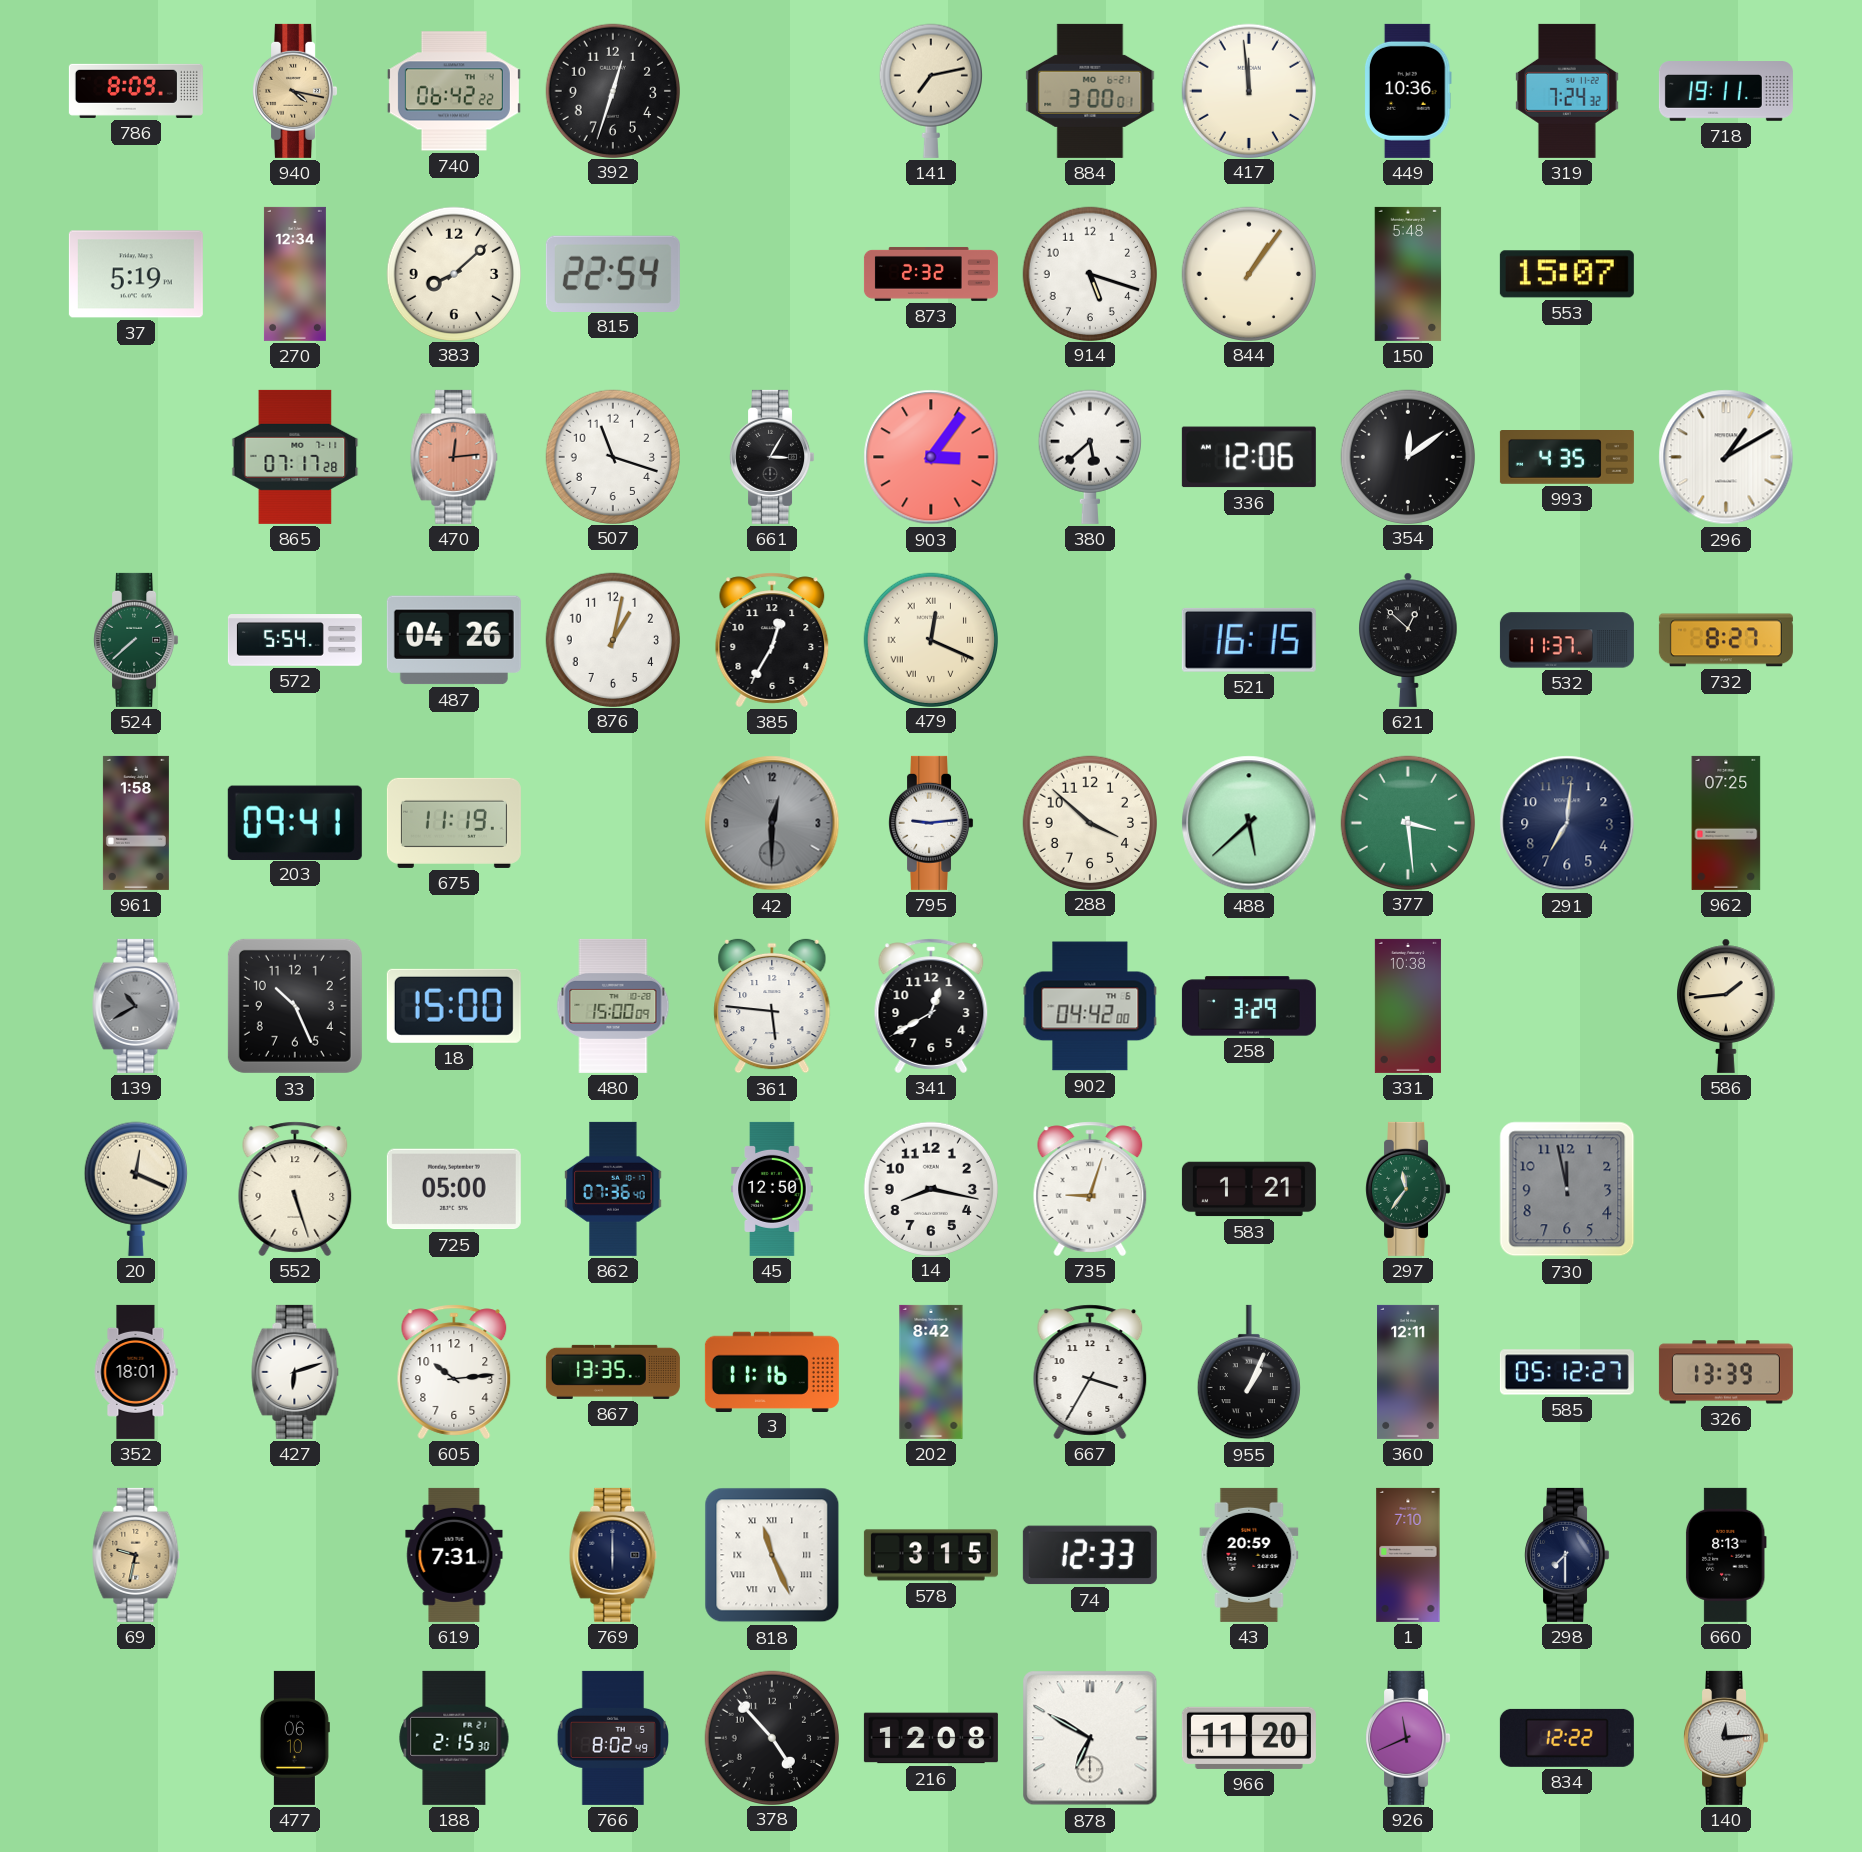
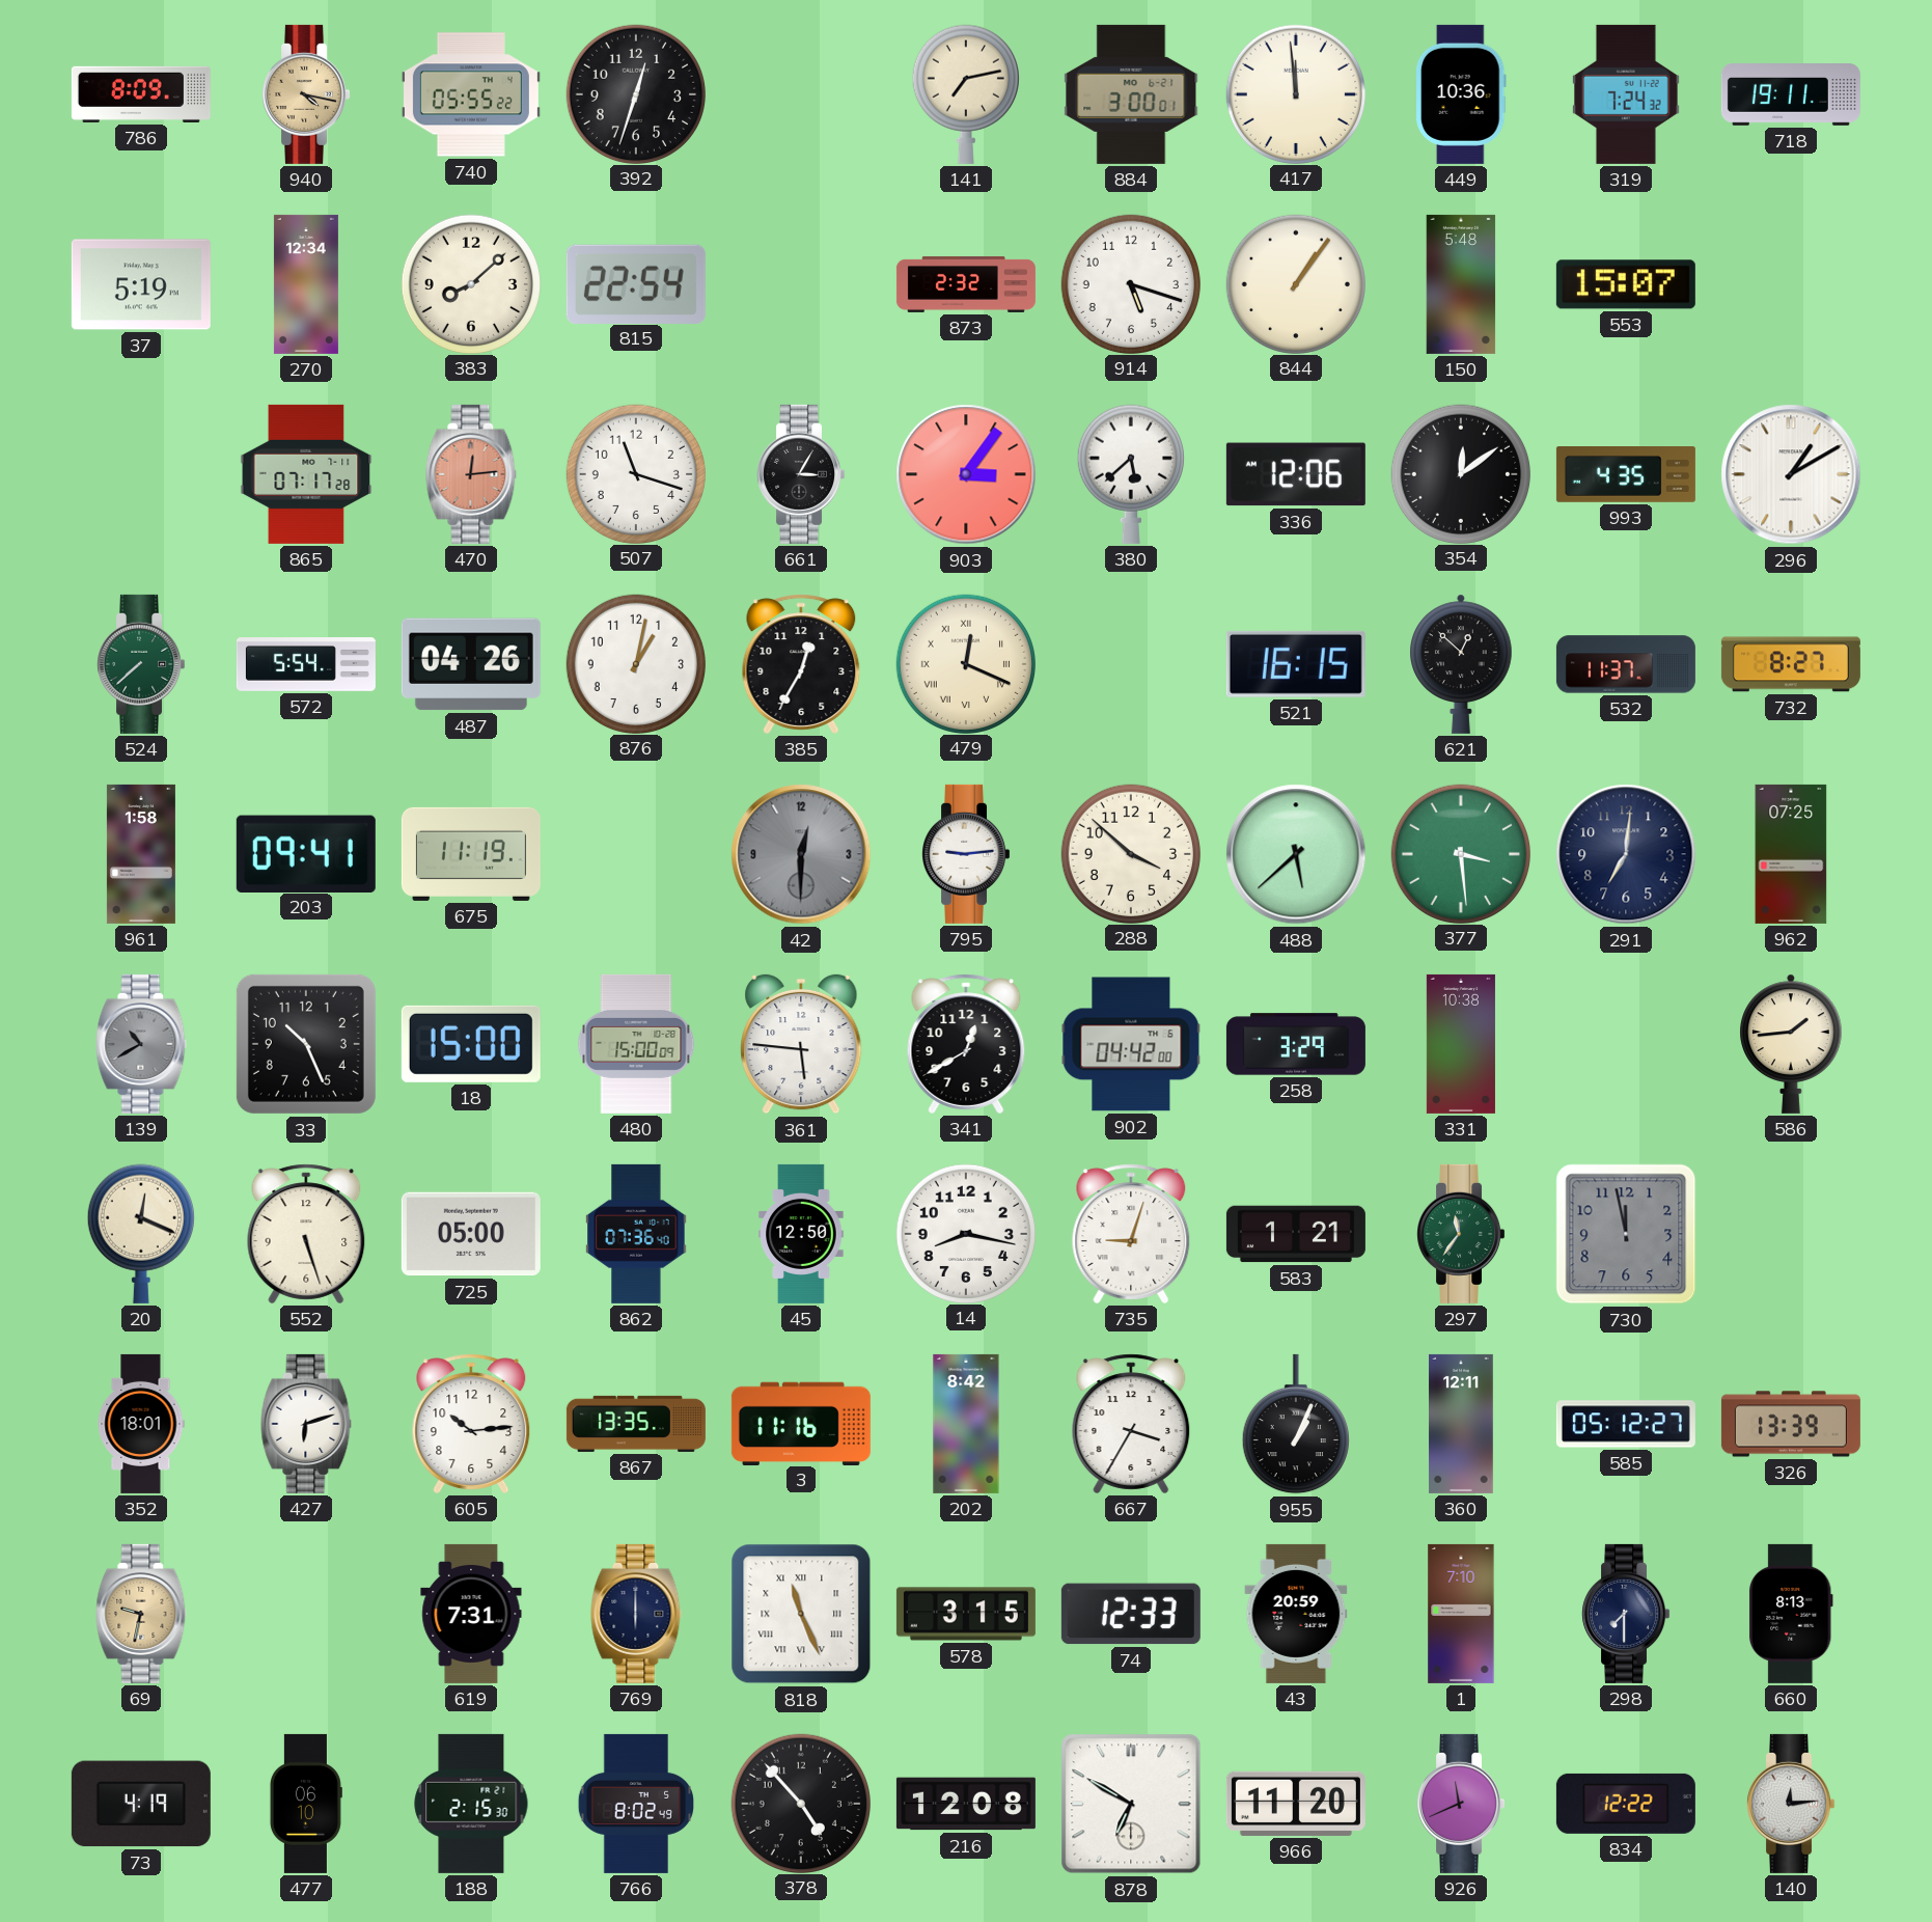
740: 06:42 -> 05:55 (471, 94)
73: none -> 4:19 (141, 1804)
